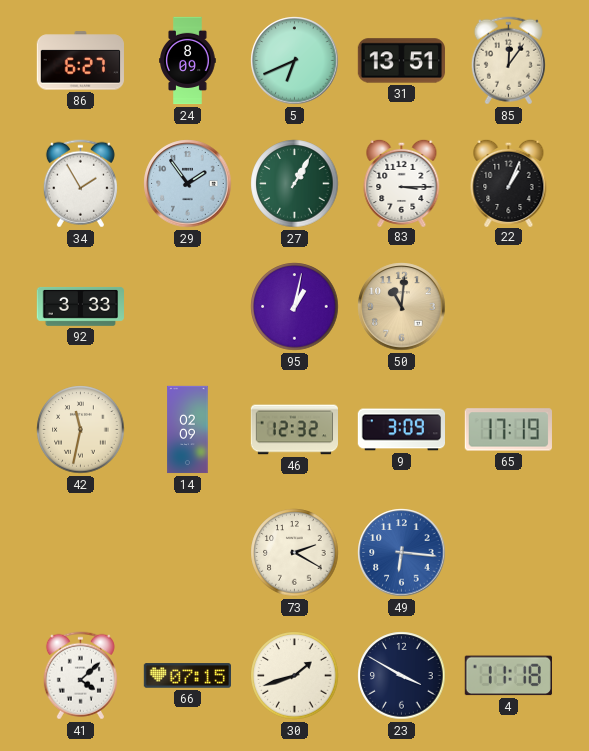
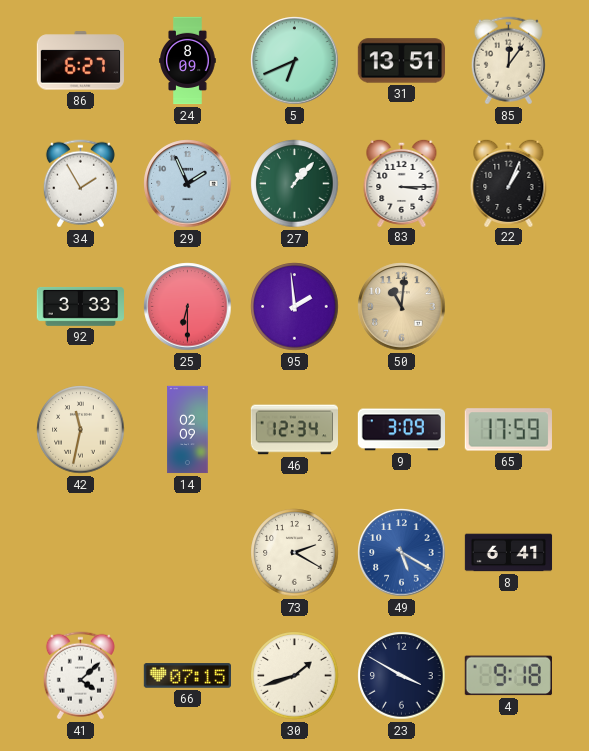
29: 1:54 -> 1:56 (188, 184)
27: 1:05 -> 1:07 (295, 184)
25: none -> 6:30 (188, 307)
95: 1:02 -> 1:59 (295, 307)
46: 12:32 -> 12:34 (294, 430)
65: 17:19 -> 17:59 (508, 430)
49: 6:16 -> 5:20 (402, 553)
8: none -> 6:41 (509, 553)
4: 11:18 -> 9:18 (508, 676)
